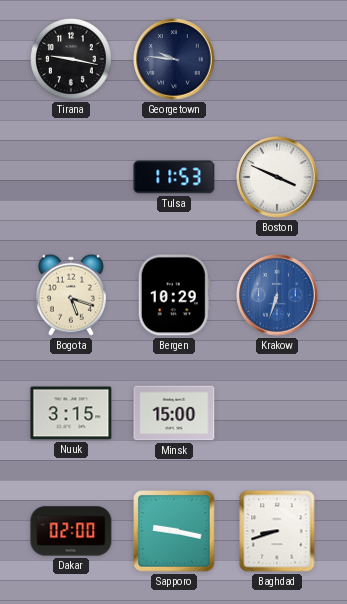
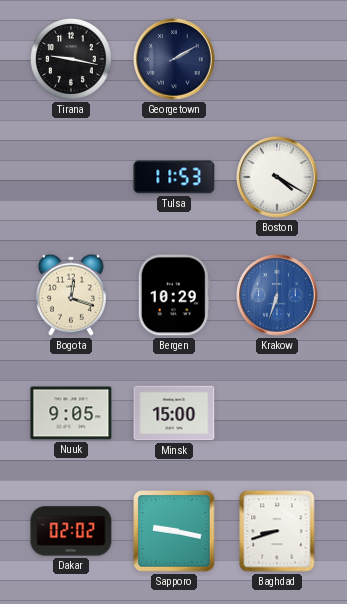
Georgetown: 9:46 -> 2:10 (174, 59)
Boston: 3:49 -> 4:20 (277, 177)
Bogota: 5:18 -> 12:18 (71, 295)
Nuuk: 3:15 -> 9:05 (71, 413)
Dakar: 02:00 -> 02:02 (71, 531)
